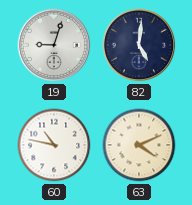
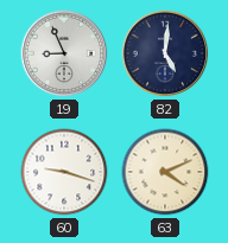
19: 9:03 -> 8:56 (64, 53)
60: 10:47 -> 9:18 (64, 172)
